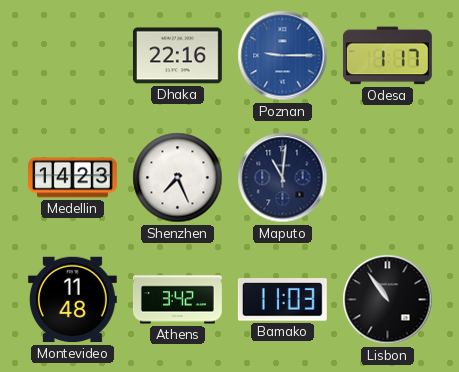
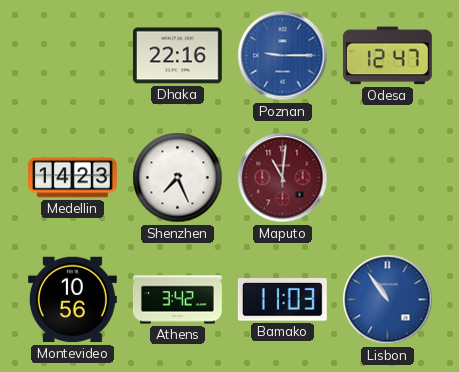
Odesa: 1:17 -> 12:47 (387, 56)
Maputo dial: navy -> burgundy (283, 178)
Montevideo: 11:48 -> 10:56 (72, 300)
Lisbon dial: black -> blue (388, 300)
